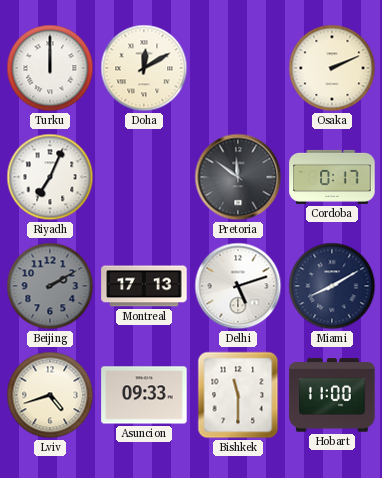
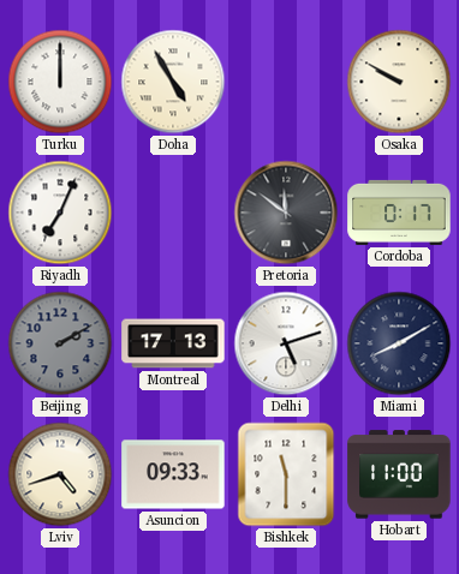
Doha: 12:10 -> 4:55 (173, 82)
Osaka: 2:11 -> 9:50 (399, 82)
